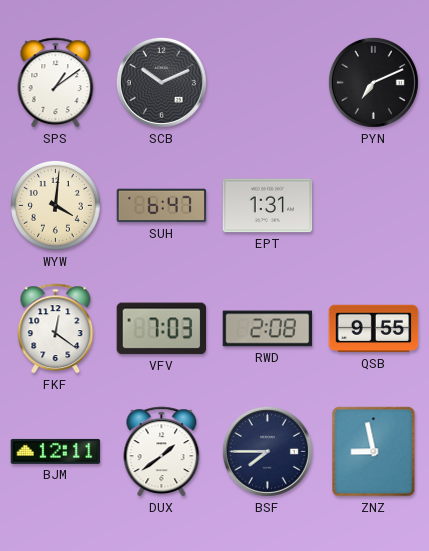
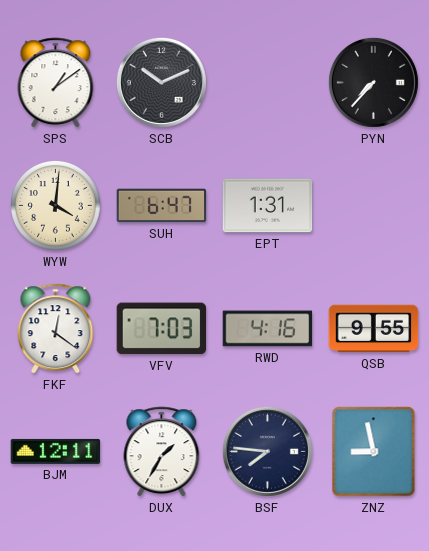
PYN: 7:11 -> 7:37 (373, 82)
RWD: 2:08 -> 4:16 (268, 329)
DUX: 1:39 -> 1:35 (162, 452)
BSF: 7:45 -> 7:46 (267, 451)
